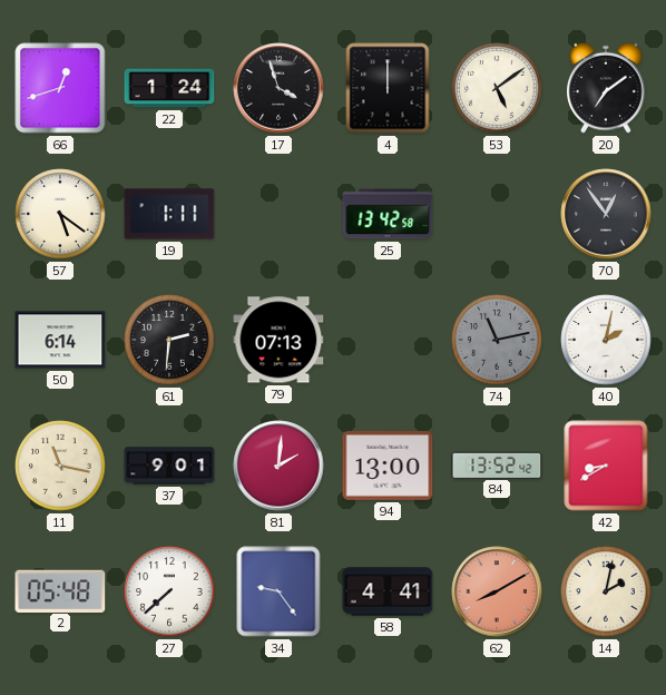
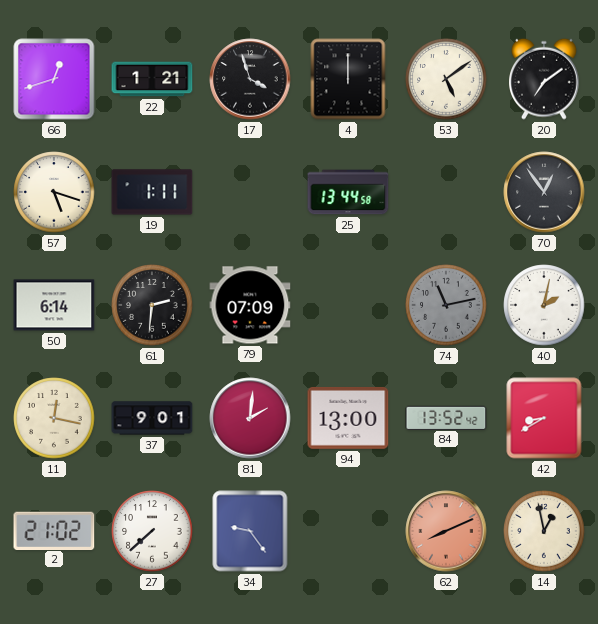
22: 1:24 -> 1:21 (152, 79)
57: 5:21 -> 5:18 (54, 192)
25: 13:42 -> 13:44 (348, 192)
79: 07:13 -> 07:09 (250, 305)
11: 11:17 -> 12:17 (54, 418)
2: 05:48 -> 21:02 (54, 530)
58: 4:41 -> none (388, 591)
62: 8:10 -> 8:11 (446, 531)
14: 2:02 -> 12:58 (544, 531)
